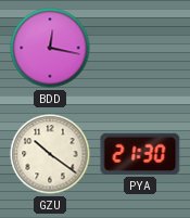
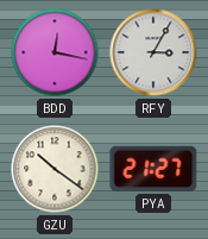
RFY: none -> 3:05 (153, 52)
PYA: 21:30 -> 21:27 (153, 169)
